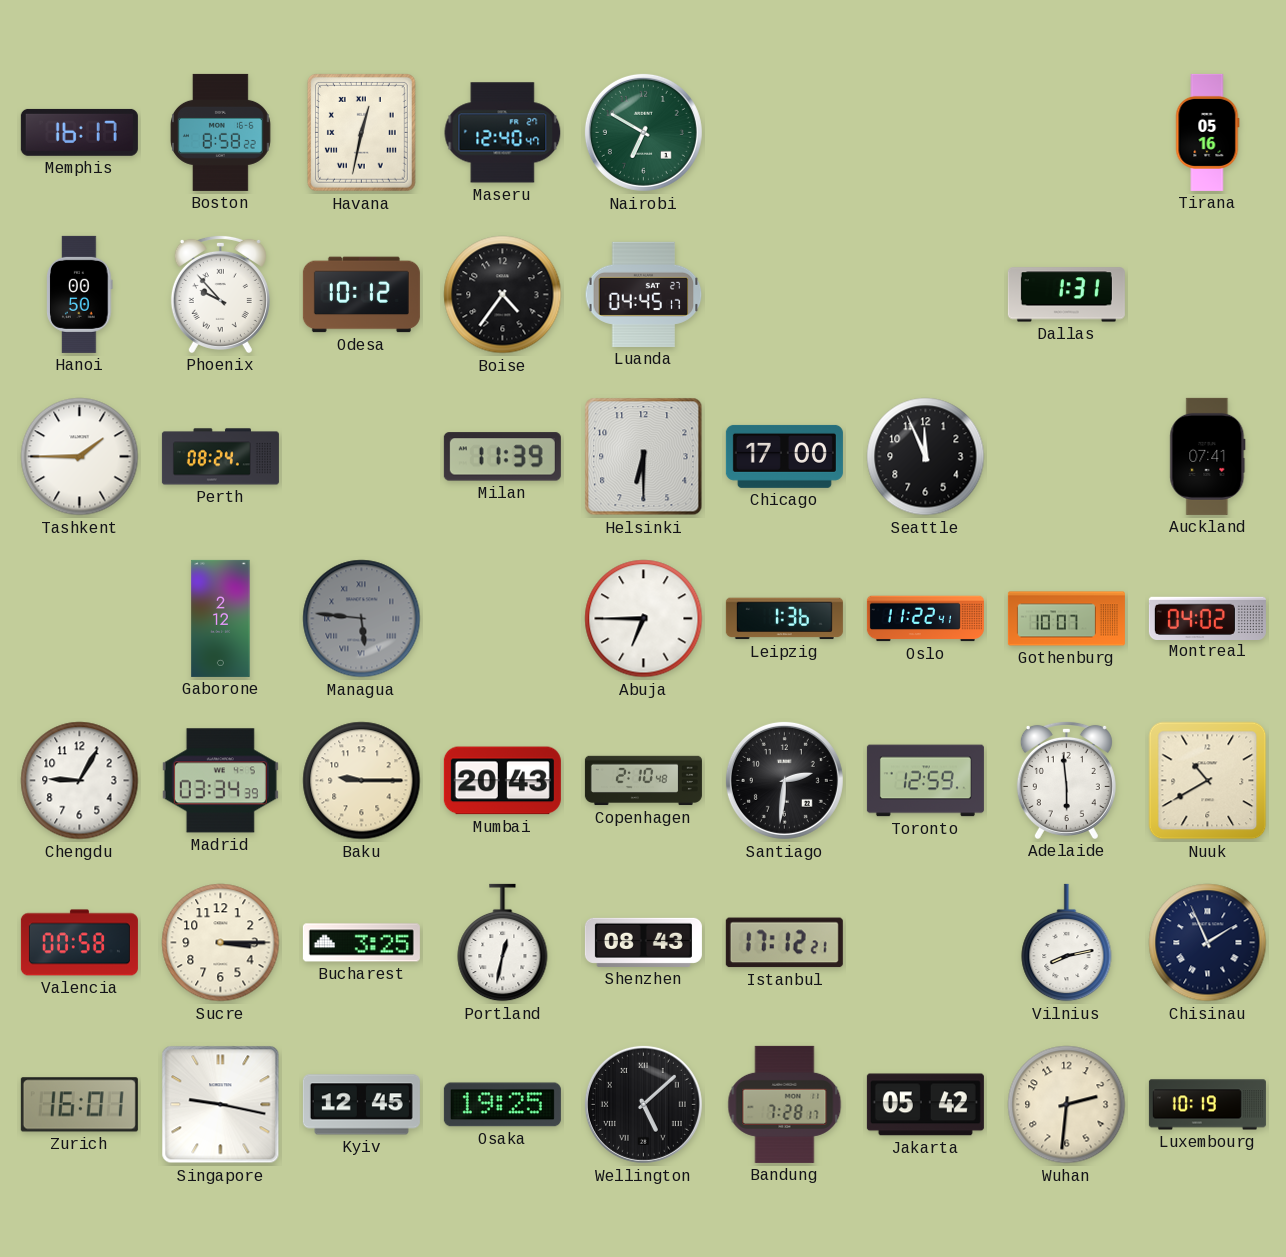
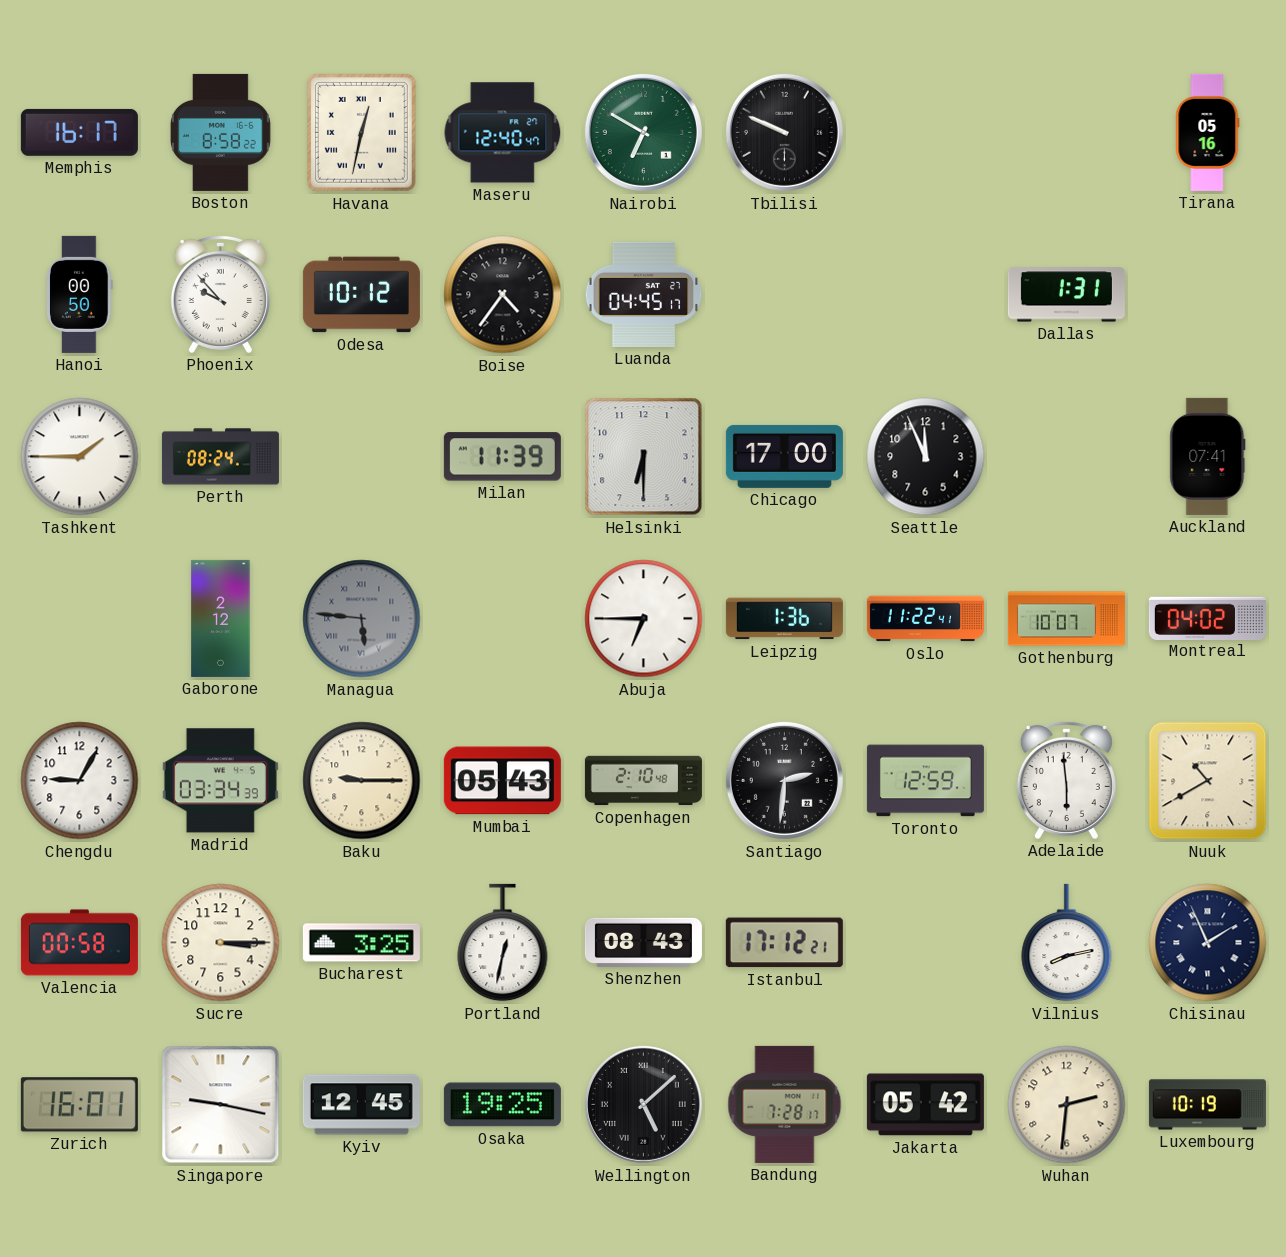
Tbilisi: none -> 9:49 (784, 132)
Mumbai: 20:43 -> 05:43 (502, 781)
